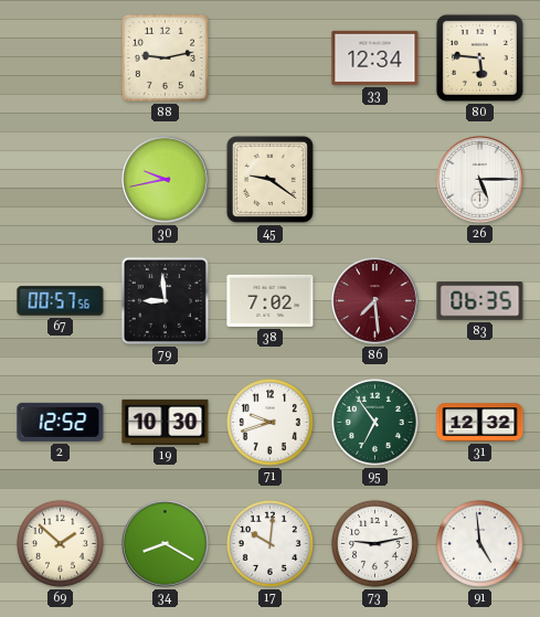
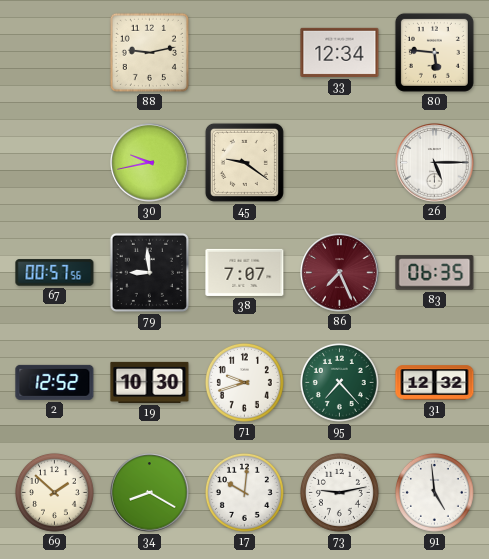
38: 7:02 -> 7:07 (245, 272)
86: 7:29 -> 7:26 (340, 273)
95: 6:54 -> 7:23 (339, 382)
